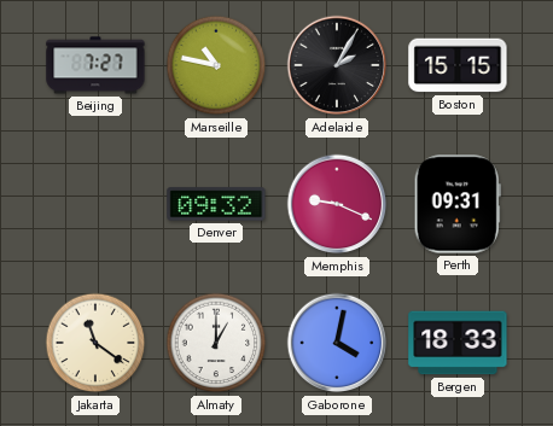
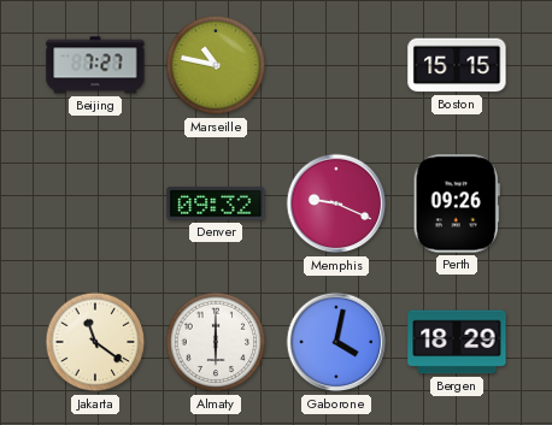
Adelaide: 2:05 -> none (337, 65)
Perth: 09:31 -> 09:26 (457, 203)
Almaty: 1:00 -> 6:00 (216, 342)
Bergen: 18:33 -> 18:29 (457, 342)
